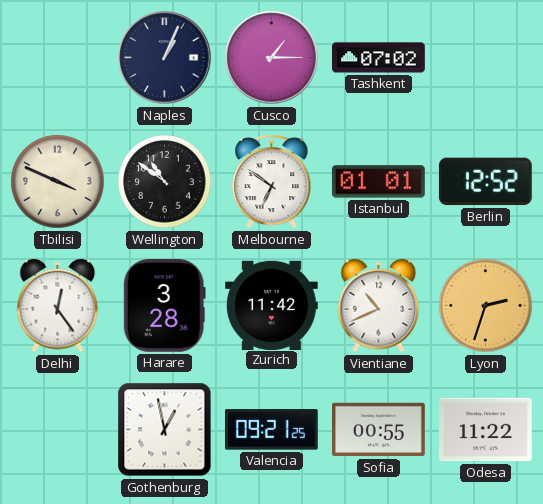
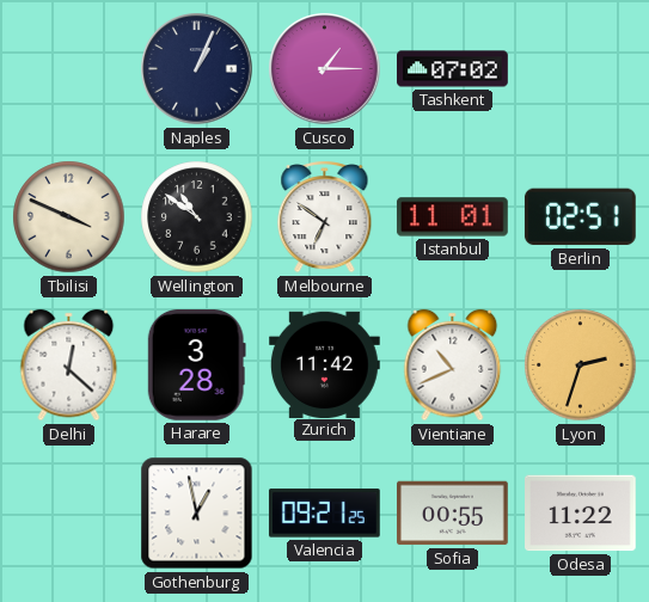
Istanbul: 01:01 -> 11:01 (452, 217)
Berlin: 12:52 -> 02:51 (580, 217)
Delhi: 12:24 -> 12:22 (69, 365)
